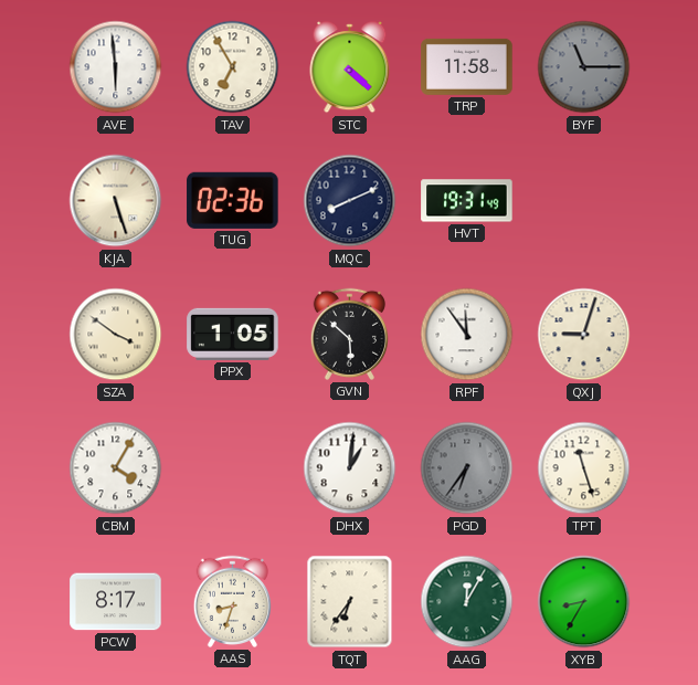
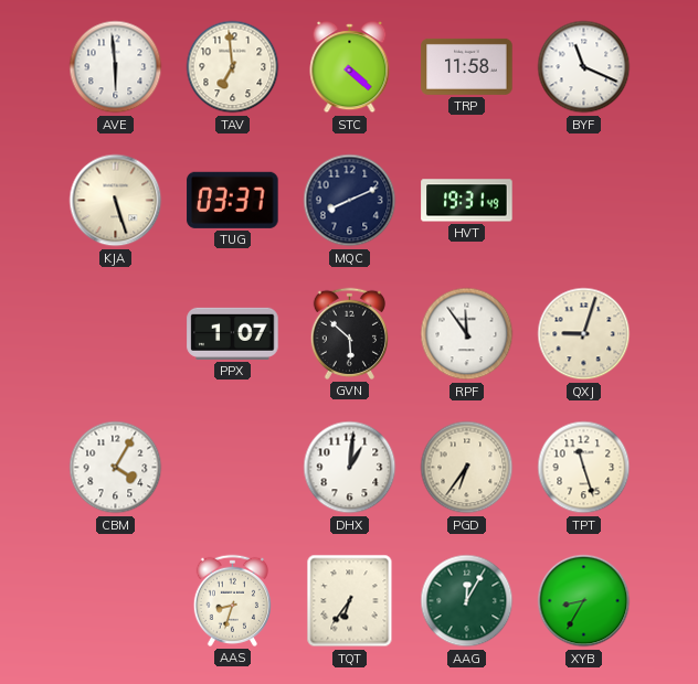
TAV: 6:55 -> 6:59 (233, 67)
BYF: 11:15 -> 11:19 (584, 67)
BYF dial: grey -> white (584, 67)
TUG: 02:36 -> 03:37 (233, 200)
SZA: 3:51 -> none (116, 335)
PPX: 1:05 -> 1:07 (233, 333)
PGD dial: grey -> cream (467, 468)
PCW: 8:17 -> none (116, 602)
